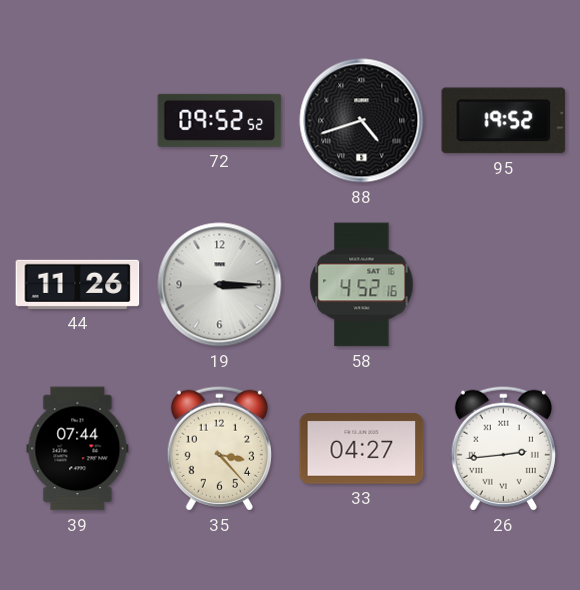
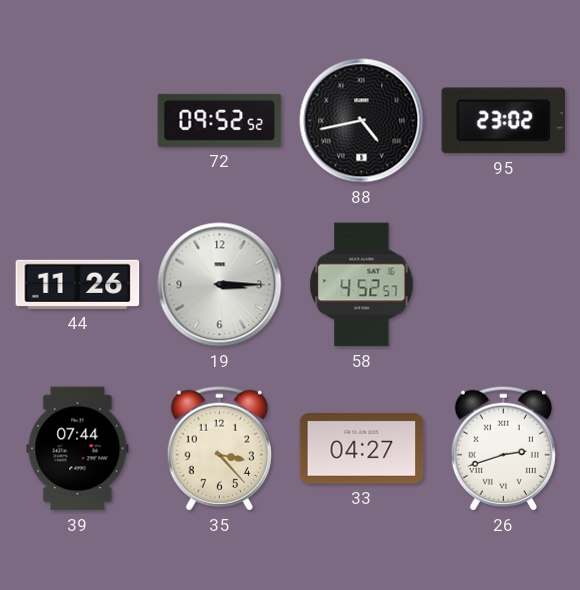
88: 4:42 -> 4:43 (362, 121)
95: 19:52 -> 23:02 (504, 121)
58: 4:52:16 -> 4:52:57 (362, 285)
26: 2:44 -> 2:42 (503, 448)
